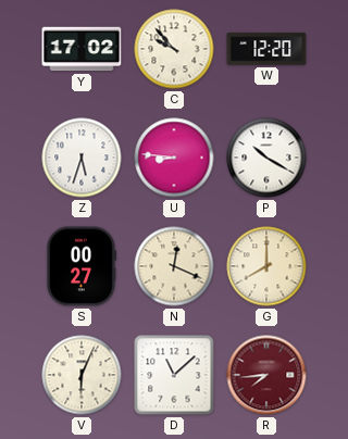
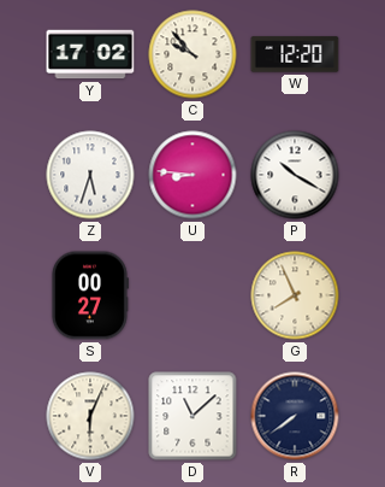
N: 12:19 -> none (174, 266)
G: 8:00 -> 7:56 (295, 295)
R: 7:44 -> 7:39 (295, 416)
R dial: burgundy -> navy (295, 416)
